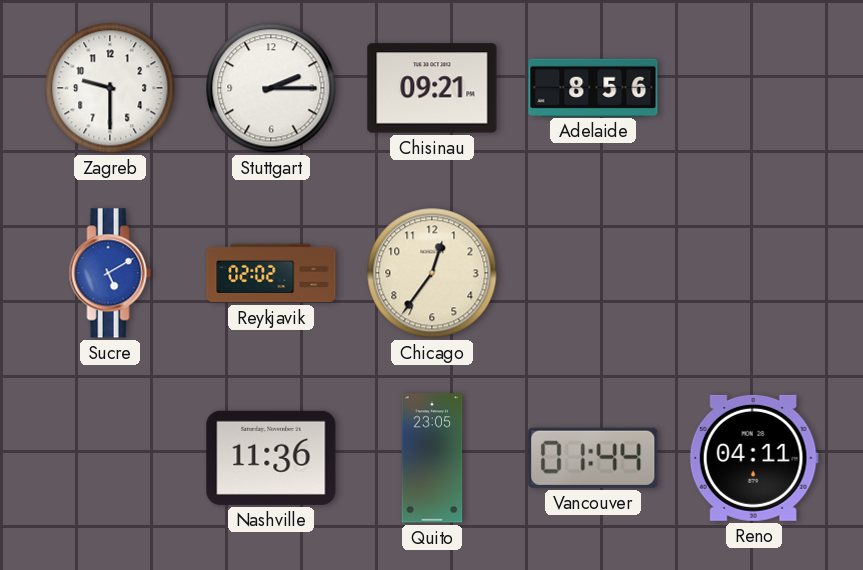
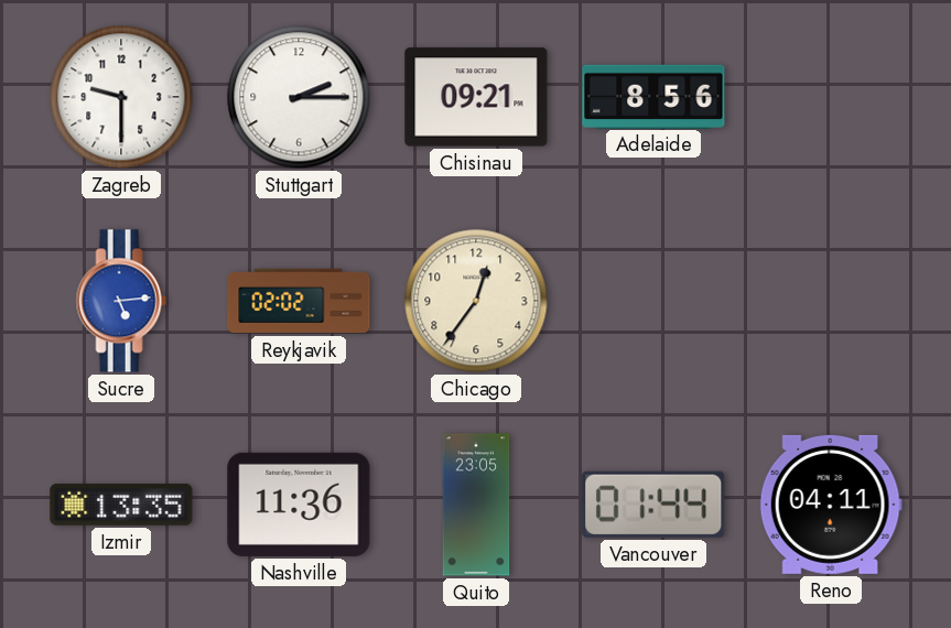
Sucre: 5:10 -> 5:14 (121, 301)
Izmir: none -> 13:35 (121, 505)
